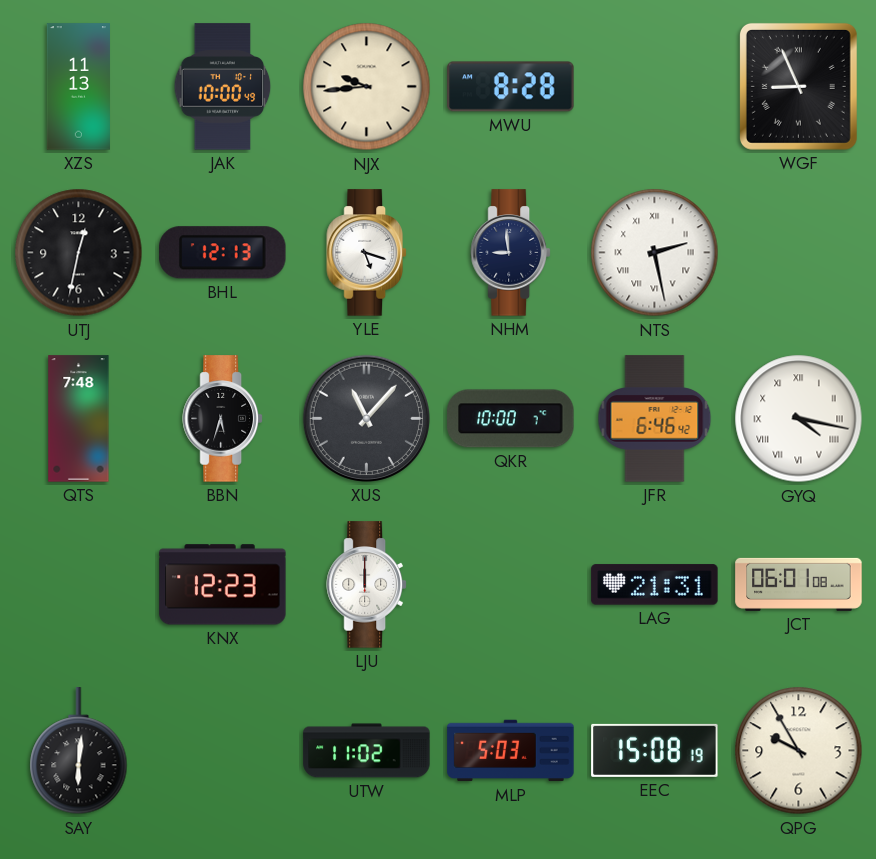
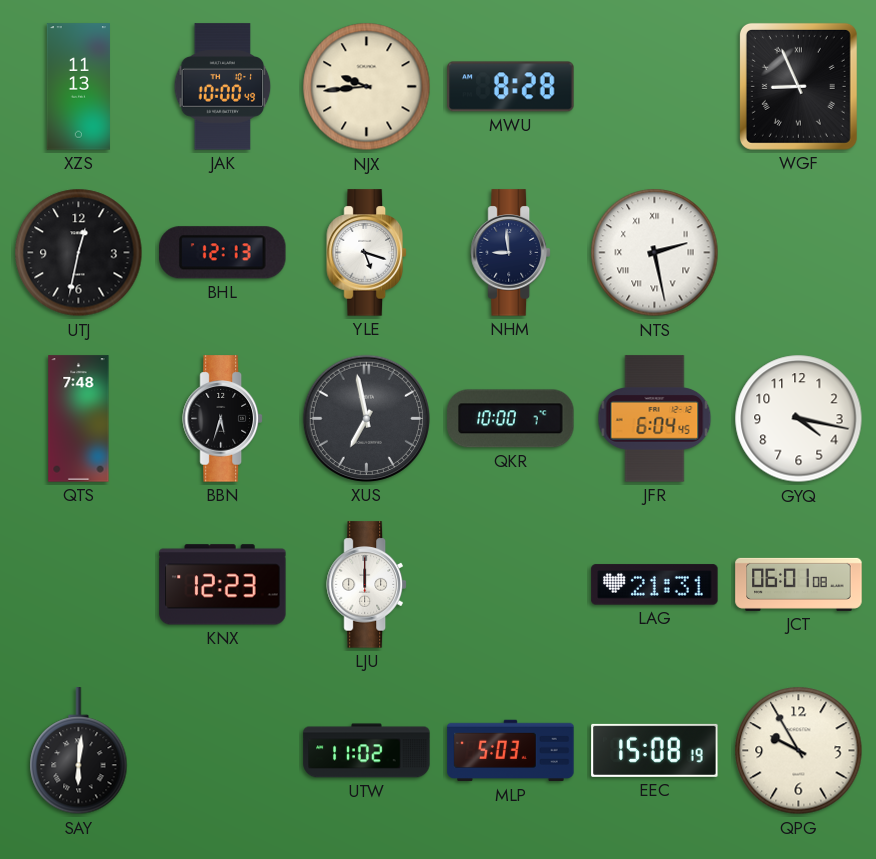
XUS: 11:07 -> 6:58 (366, 418)
JFR: 6:46 -> 6:04 (655, 419)
GYQ numerals: Roman -> Arabic (799, 419)
